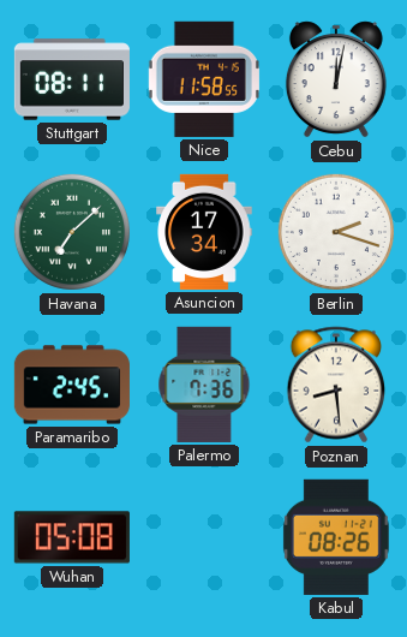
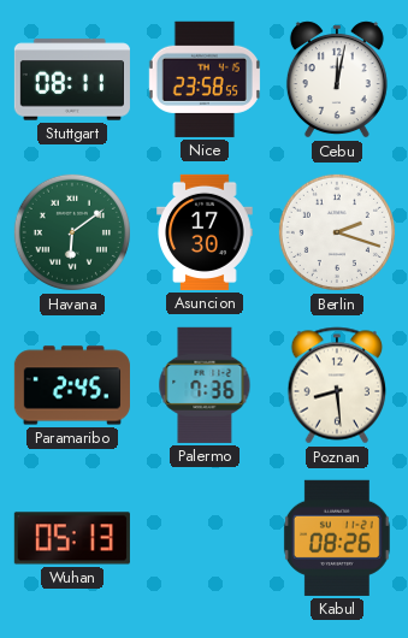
Nice: 11:58 -> 23:58 (205, 79)
Havana: 7:08 -> 6:09 (72, 232)
Asuncion: 17:34 -> 17:30 (205, 232)
Wuhan: 05:08 -> 05:13 (72, 538)
